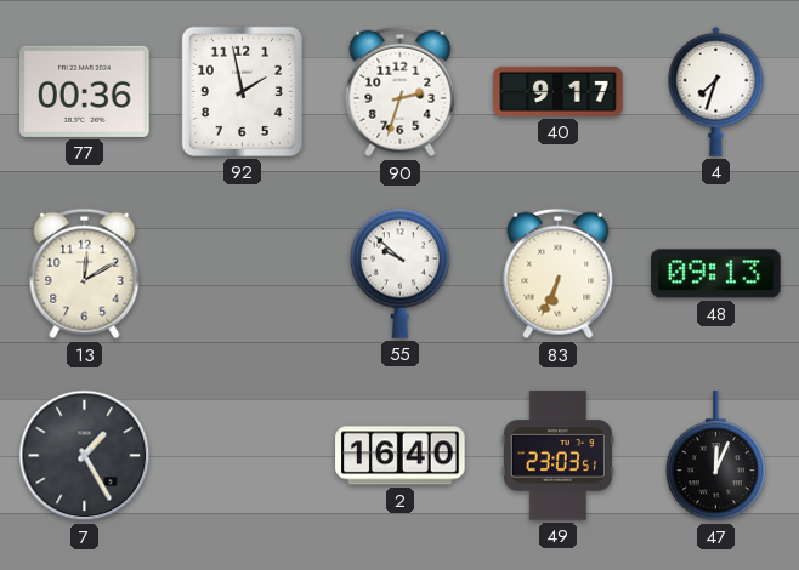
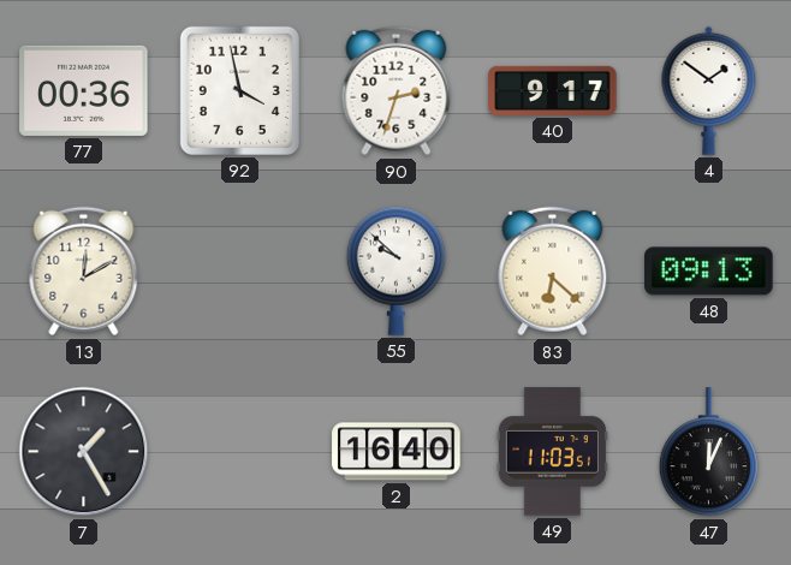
92: 1:58 -> 3:58 (239, 90)
4: 7:33 -> 1:51 (709, 90)
83: 6:34 -> 6:22 (553, 272)
49: 23:03 -> 11:03 (552, 452)
